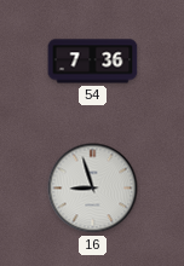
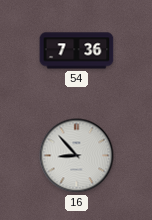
16: 8:57 -> 8:53 (77, 156)
